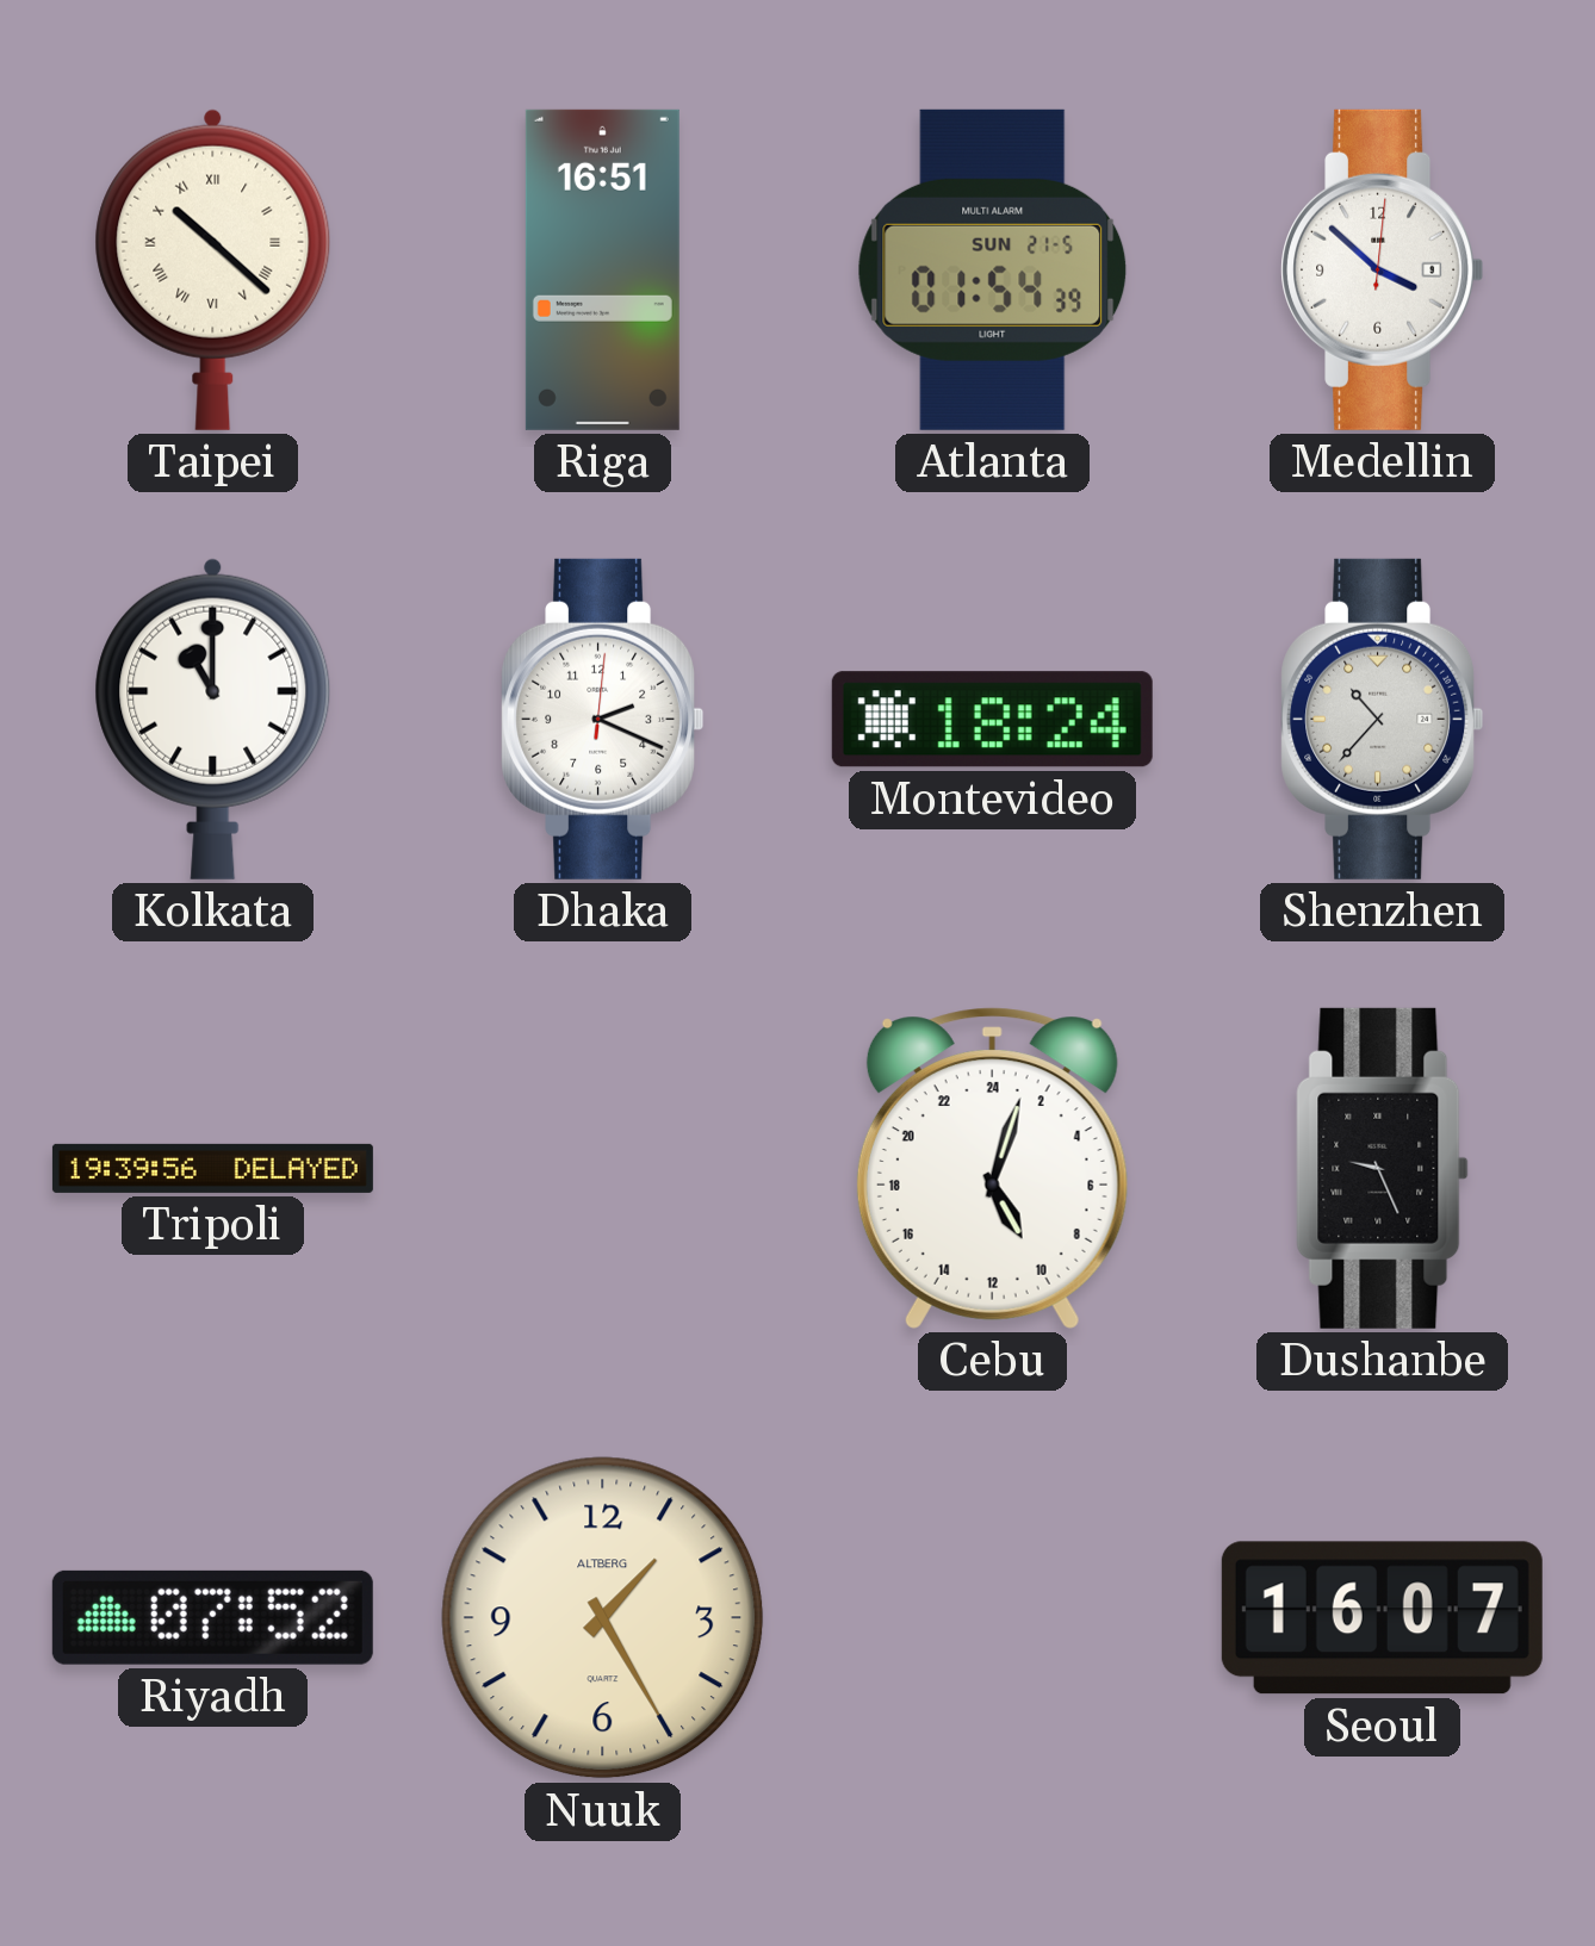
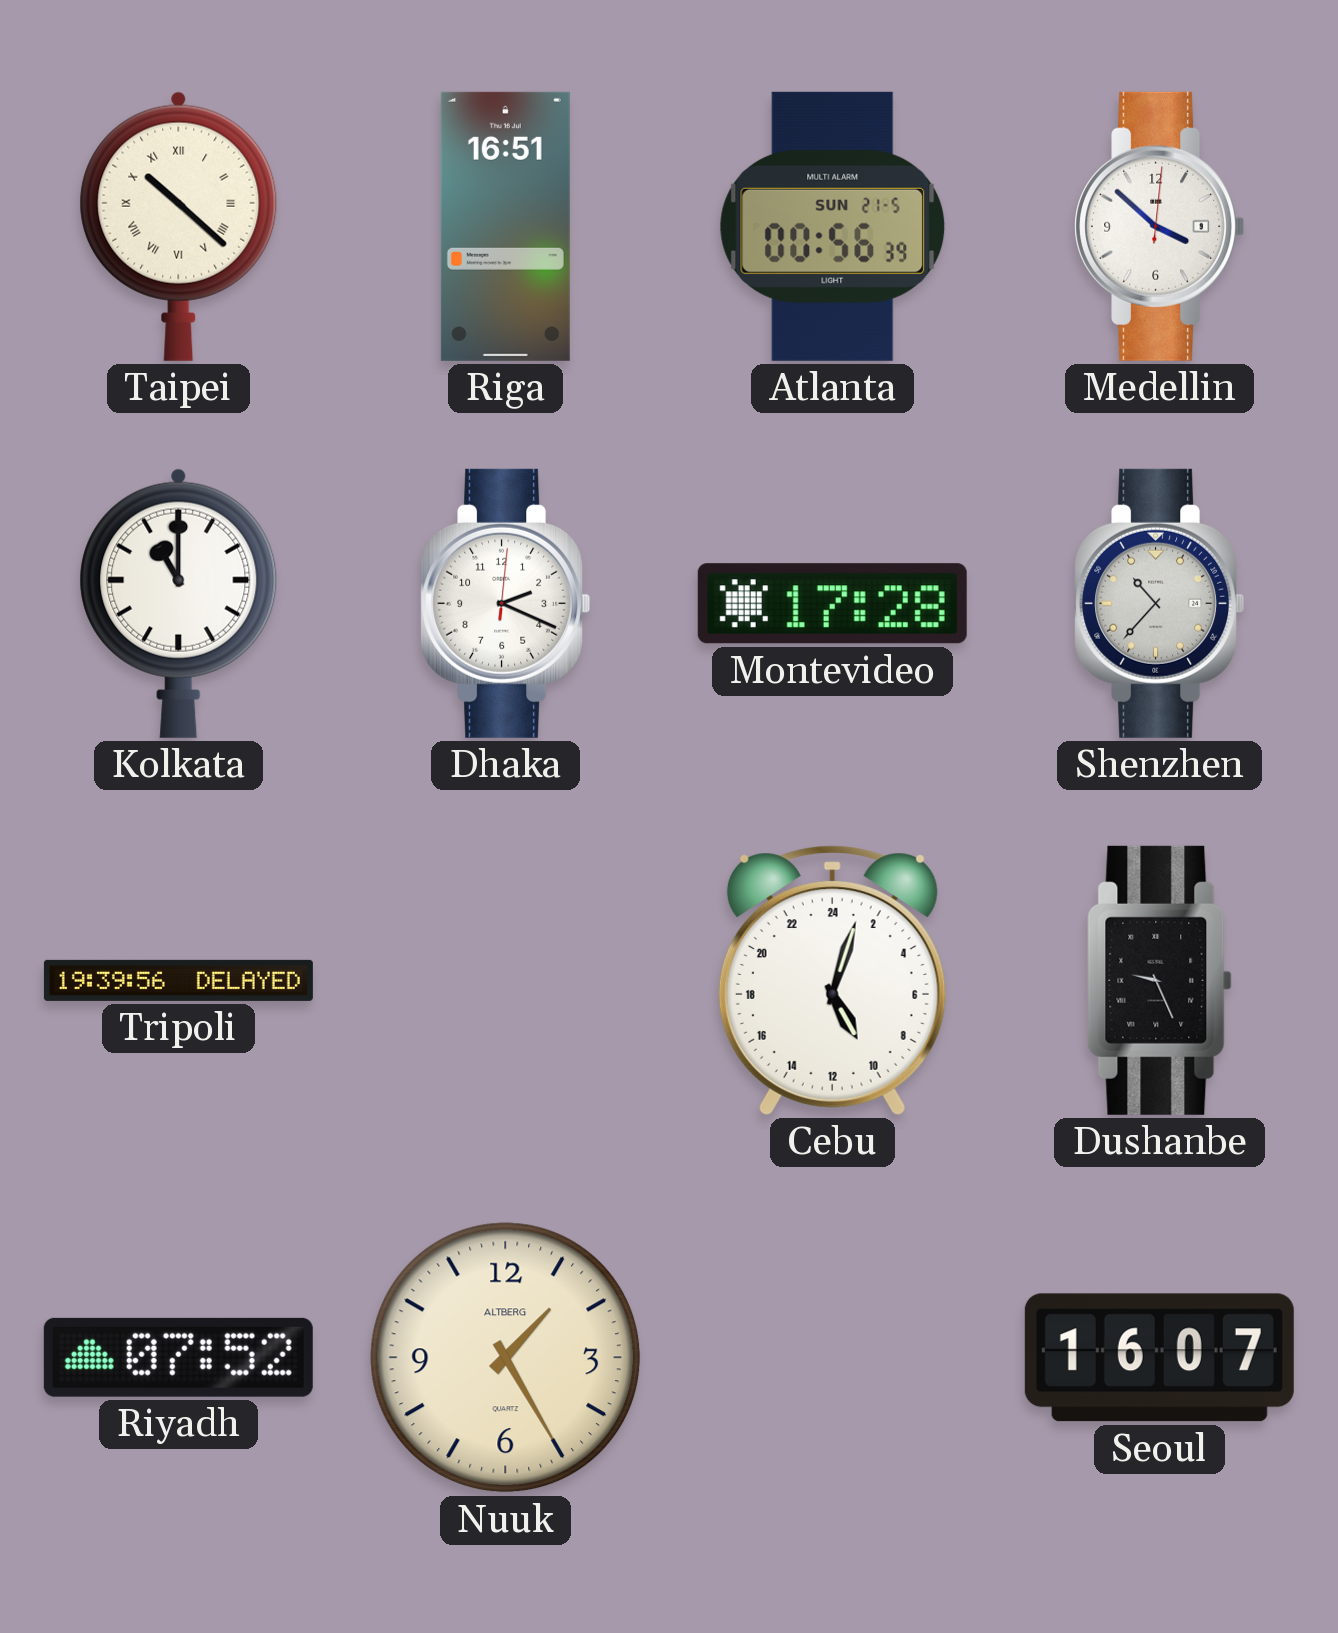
Atlanta: 01:54 -> 00:56 (833, 226)
Montevideo: 18:24 -> 17:28 (832, 604)
